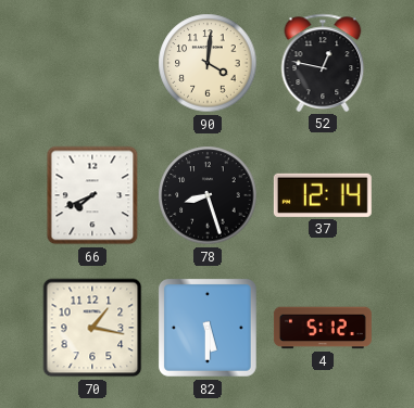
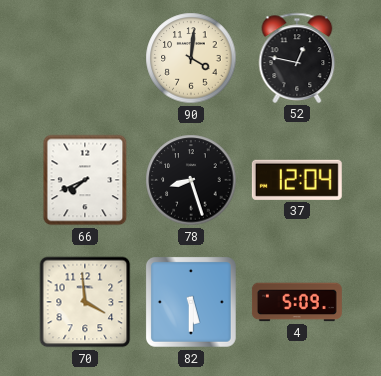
37: 12:14 -> 12:04 (297, 180)
70: 1:17 -> 3:59 (85, 302)
4: 5:12 -> 5:09 (297, 302)
